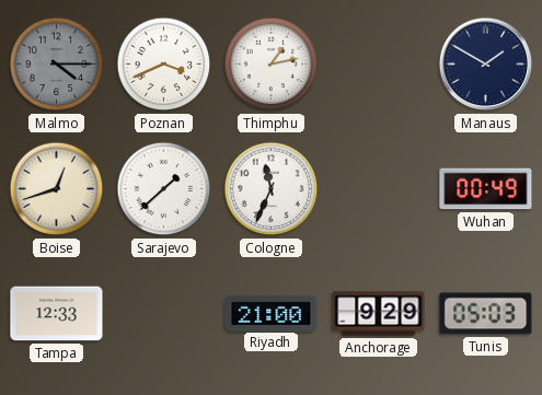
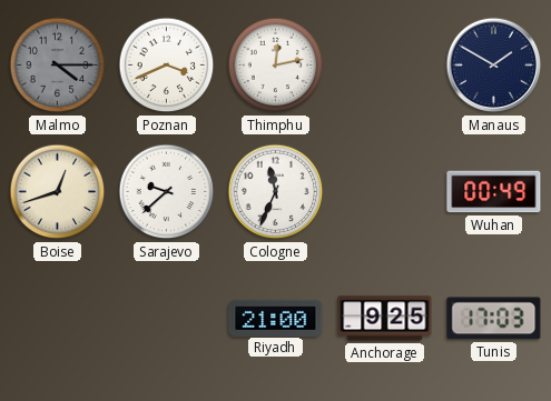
Thimphu: 1:13 -> 12:13 (276, 66)
Sarajevo: 1:38 -> 9:38 (167, 192)
Tampa: 12:33 -> none (57, 314)
Anchorage: 9:29 -> 9:25 (385, 319)
Tunis: 05:03 -> 17:03 (494, 319)
